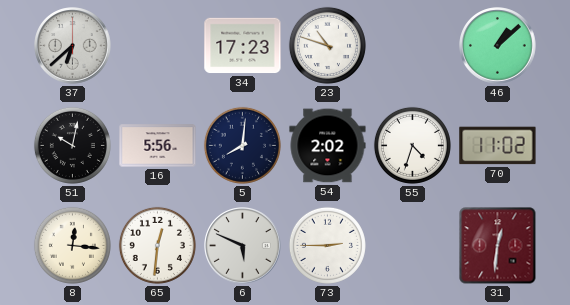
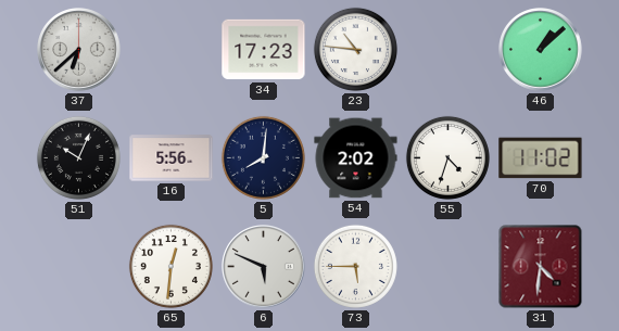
23: 10:48 -> 10:46 (355, 49)
51: 10:02 -> 10:04 (78, 157)
8: 12:16 -> none (72, 245)
73: 2:45 -> 5:45 (355, 266)
31: 12:31 -> 4:31 (541, 267)
